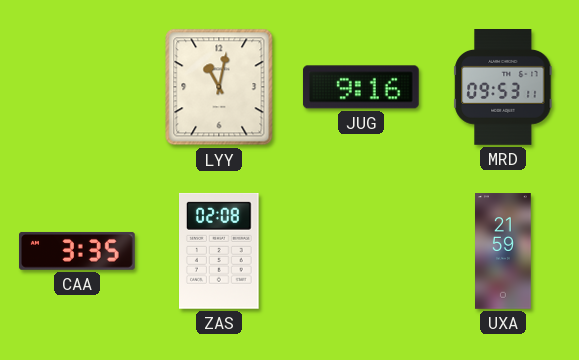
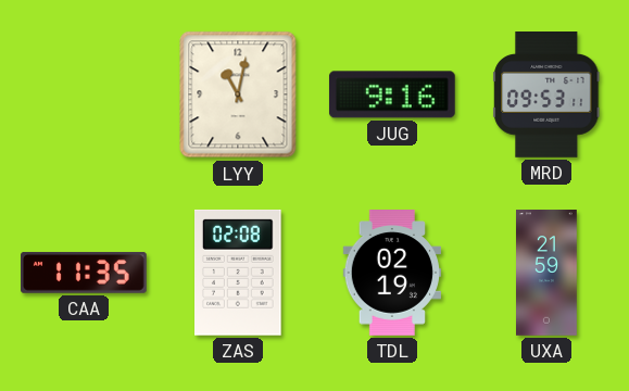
CAA: 3:35 -> 11:35 (85, 273)
TDL: none -> 02:19 (391, 274)
